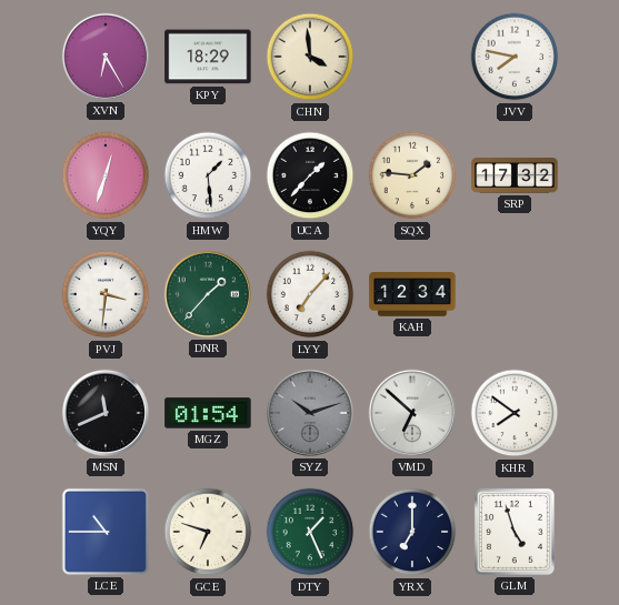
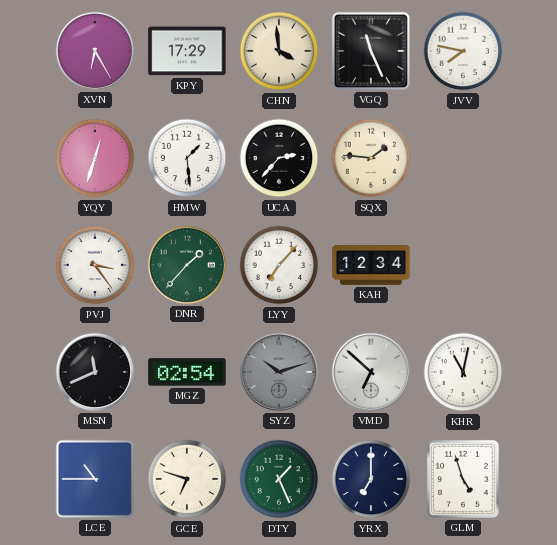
KPY: 18:29 -> 17:29 (187, 51)
VGQ: none -> 11:26 (371, 51)
UCA: 1:37 -> 2:37 (279, 158)
SRP: 17:32 -> none (515, 175)
PVJ: 3:31 -> 3:24 (95, 265)
MGZ: 01:54 -> 02:54 (187, 372)
KHR: 7:51 -> 11:02 (463, 372)
